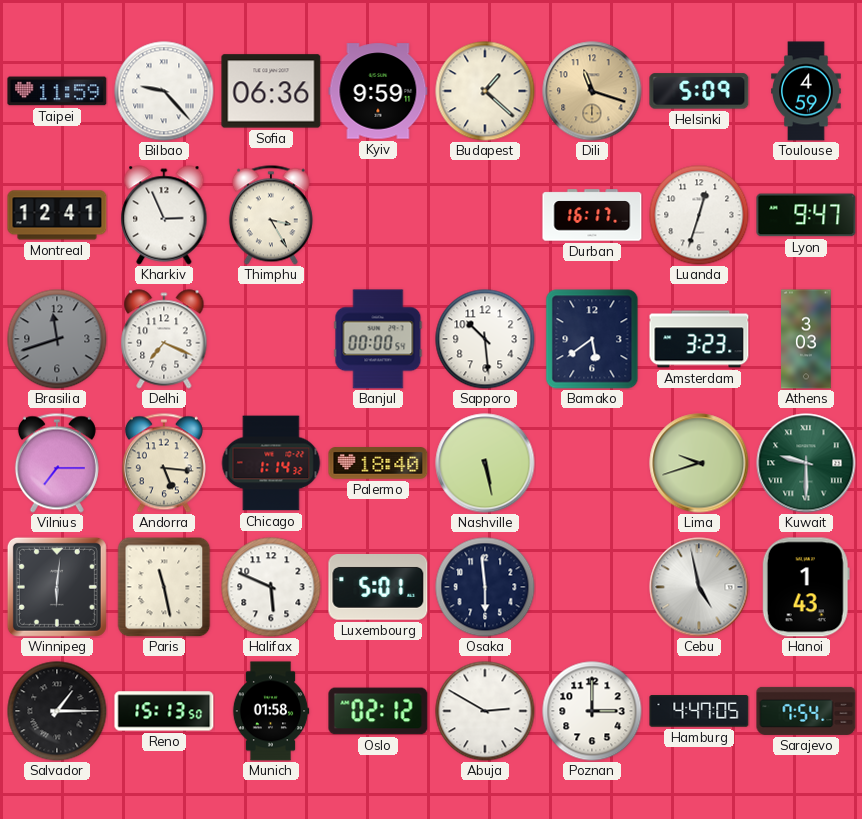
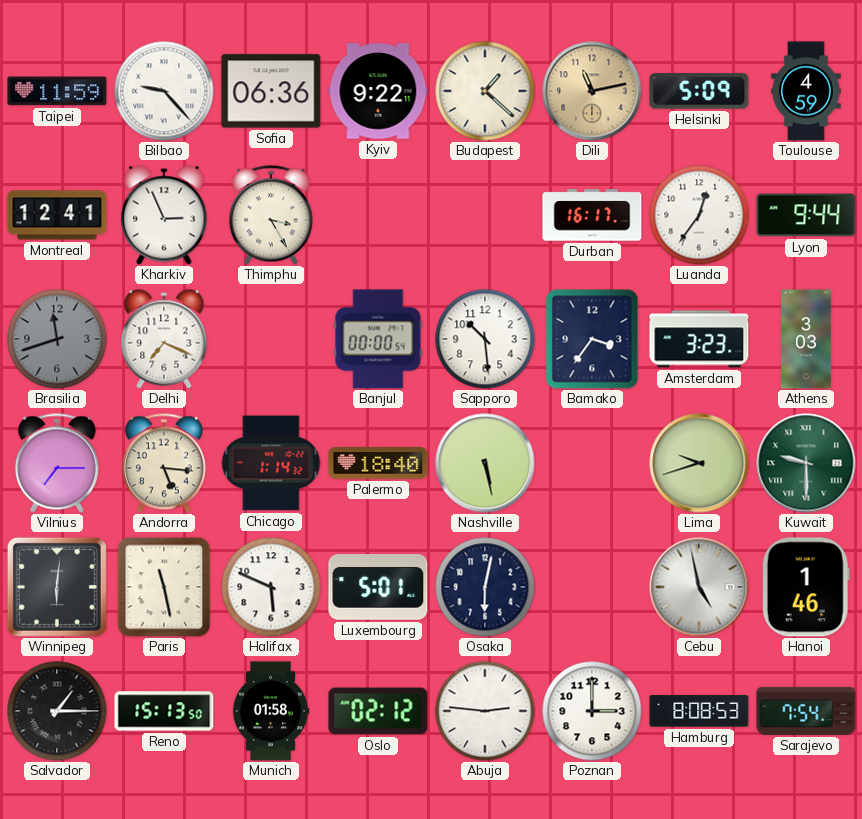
Kyiv: 9:59 -> 9:22 (378, 91)
Dili: 11:18 -> 11:13 (592, 91)
Luanda: 12:33 -> 12:36 (699, 215)
Lyon: 9:47 -> 9:44 (806, 215)
Bamako: 5:39 -> 3:36 (592, 339)
Osaka: 5:59 -> 6:02 (485, 587)
Hanoi: 1:43 -> 1:46 (806, 587)
Abuja: 2:50 -> 2:46 (485, 711)
Hamburg: 4:47 -> 8:08 (699, 712)
